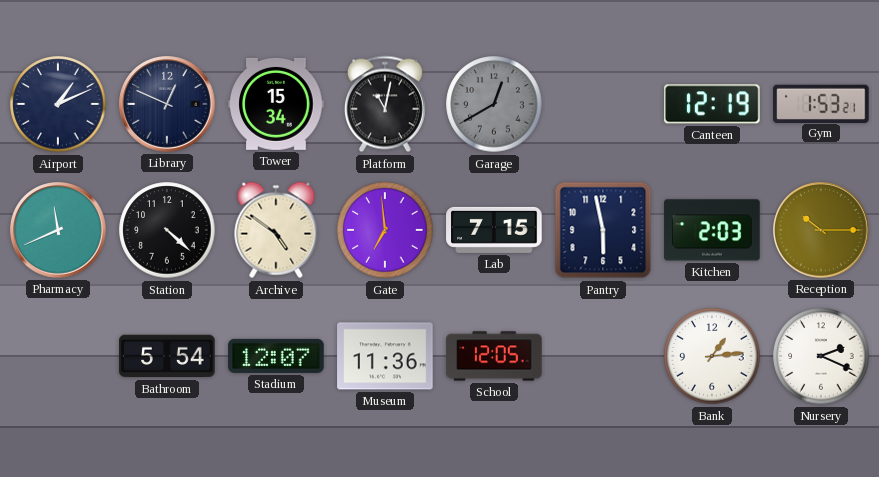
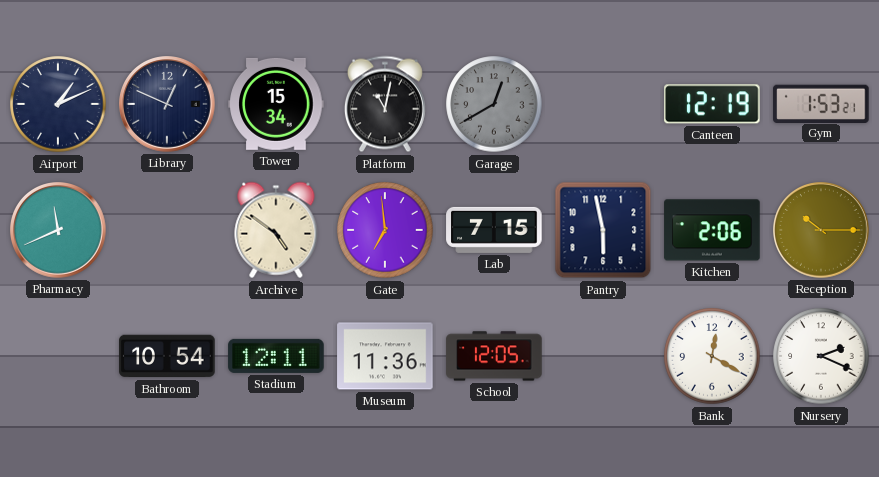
Station: 4:22 -> none (167, 230)
Kitchen: 2:03 -> 2:06 (712, 230)
Bathroom: 5:54 -> 10:54 (167, 356)
Stadium: 12:07 -> 12:11 (276, 356)
Bank: 1:14 -> 12:20 (712, 356)
